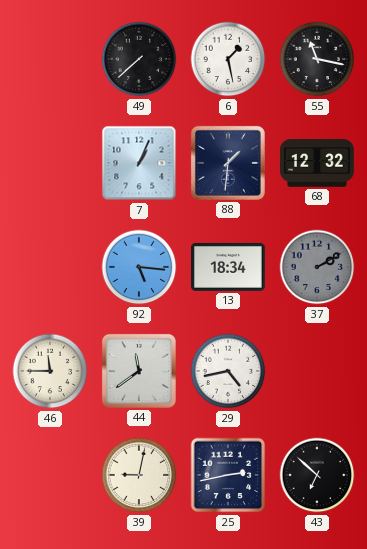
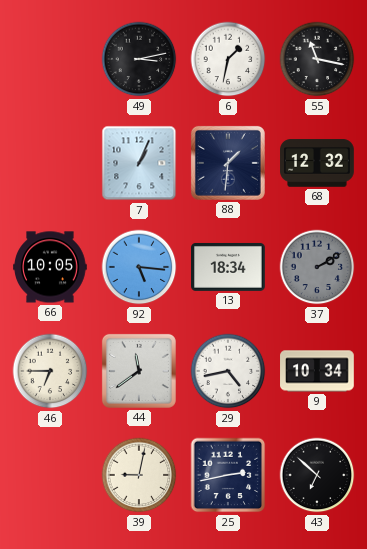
49: 7:38 -> 3:13 (139, 59)
6: 1:28 -> 1:32 (228, 59)
66: none -> 10:05 (50, 267)
46: 11:45 -> 6:45 (50, 371)
9: none -> 10:34 (317, 371)
